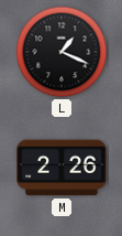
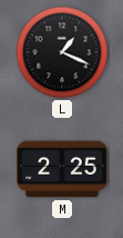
M: 2:26 -> 2:25 (62, 169)
